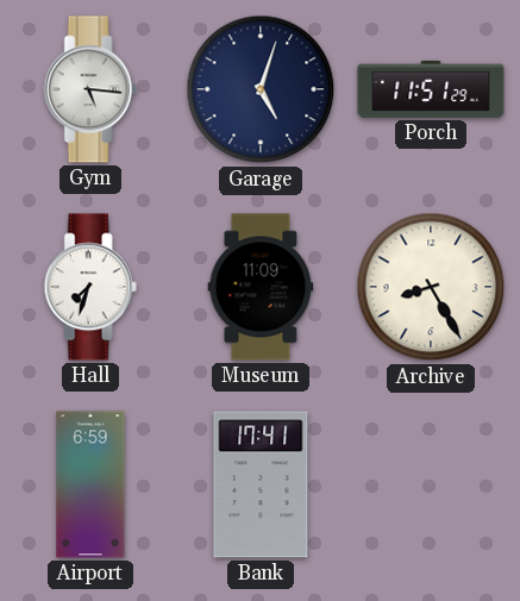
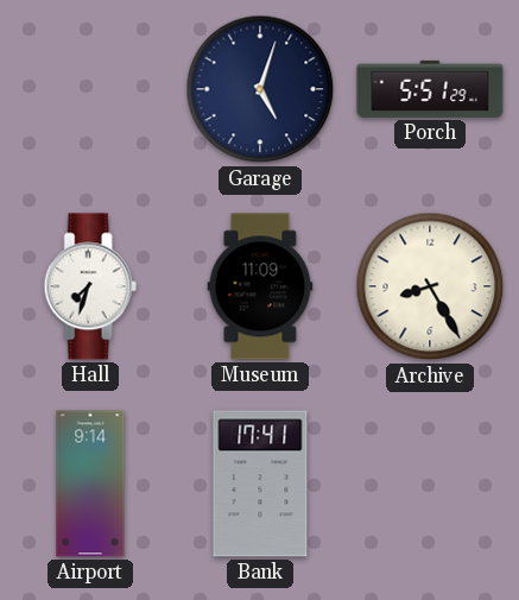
Gym: 5:16 -> none (90, 89)
Porch: 11:51 -> 5:51 (430, 89)
Airport: 6:59 -> 9:14 (90, 484)
